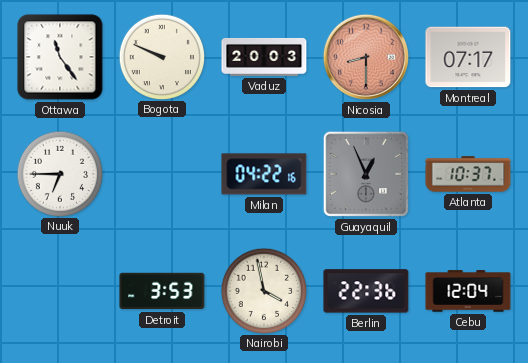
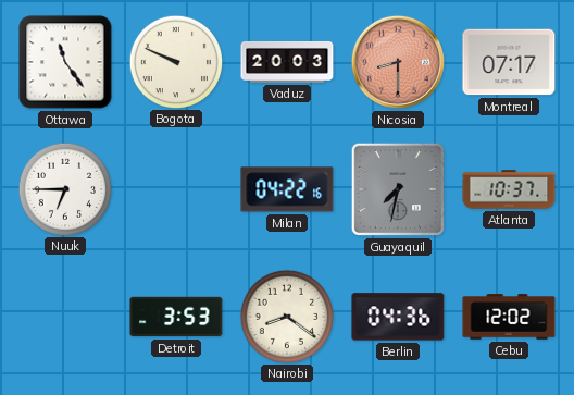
Guayaquil: 12:56 -> 7:32 (398, 189)
Nairobi: 3:58 -> 8:21 (286, 316)
Berlin: 22:36 -> 04:36 (398, 317)
Cebu: 12:04 -> 12:02 (509, 317)
